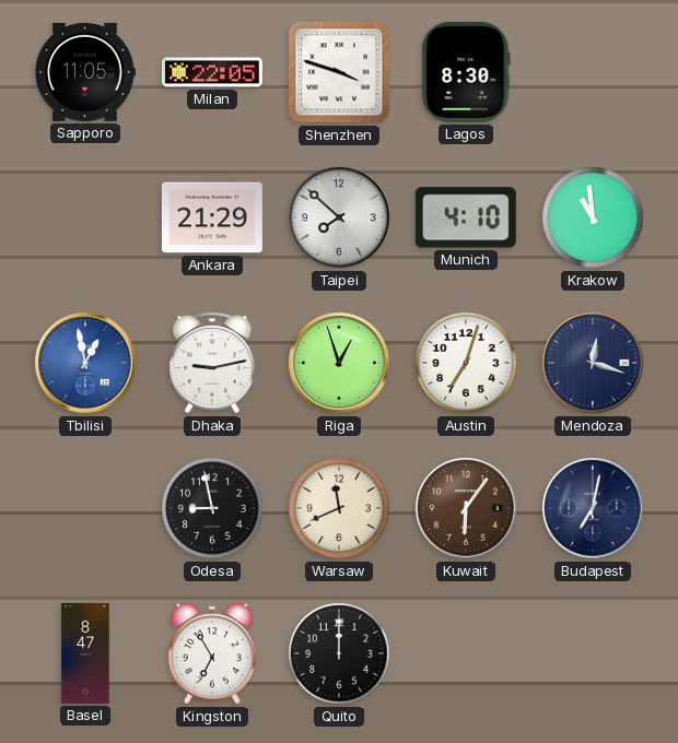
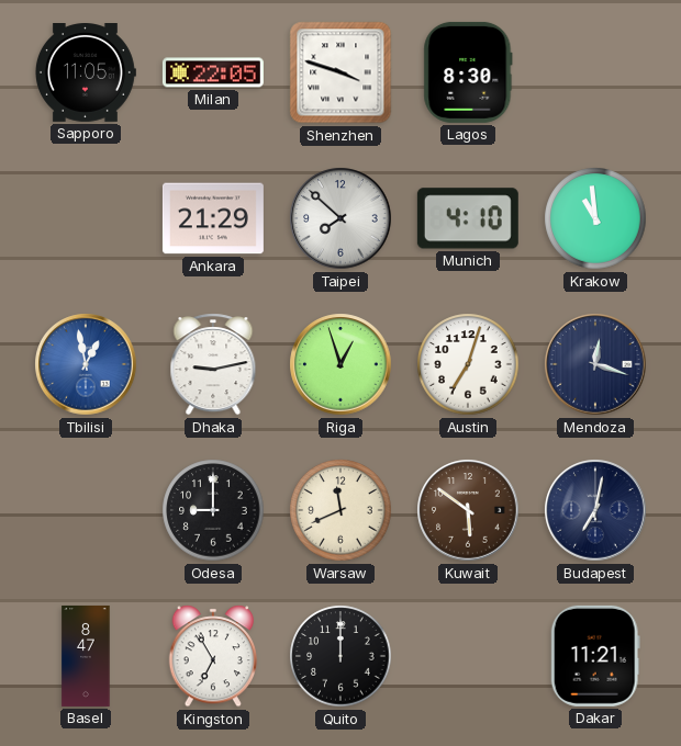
Odesa: 8:58 -> 9:00 (213, 510)
Kuwait: 6:06 -> 5:51 (468, 510)
Dakar: none -> 11:21 (595, 656)
